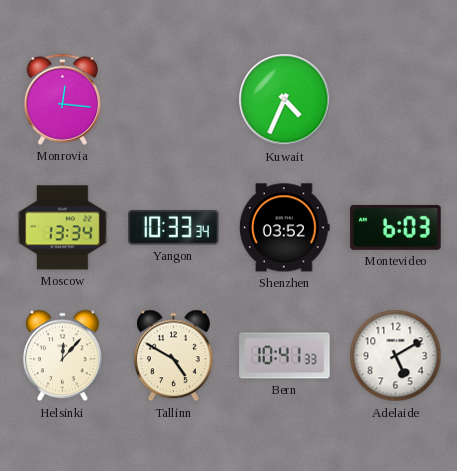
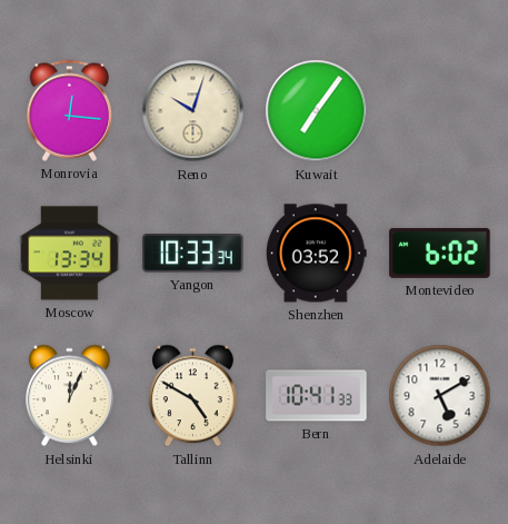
Reno: none -> 10:03 (193, 111)
Kuwait: 4:34 -> 7:06 (317, 111)
Montevideo: 6:03 -> 6:02 (440, 253)
Helsinki: 12:07 -> 12:04 (70, 396)
